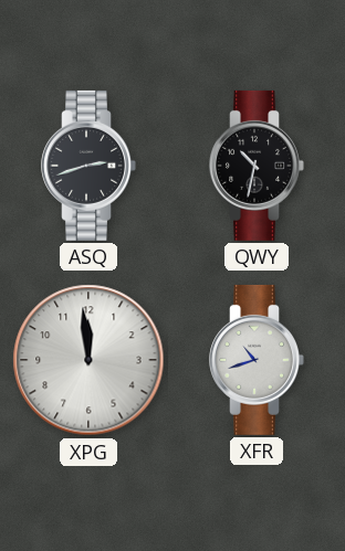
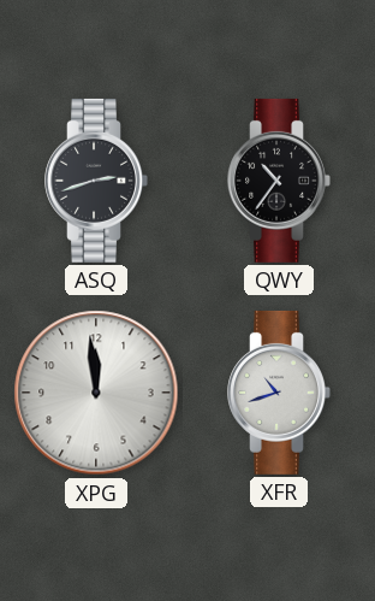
QWY: 10:32 -> 10:36 (279, 181)
